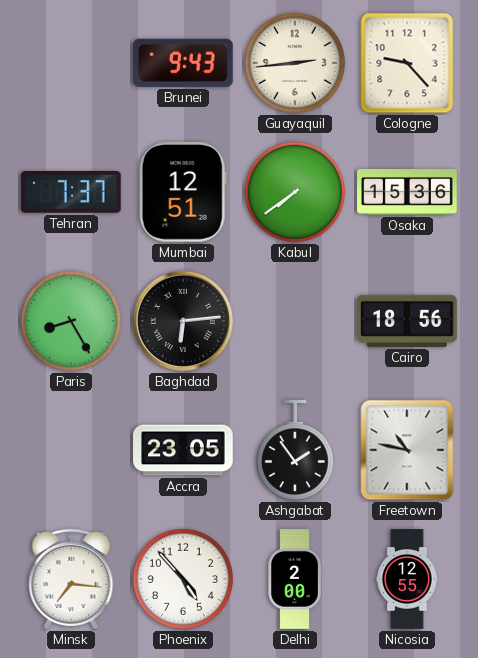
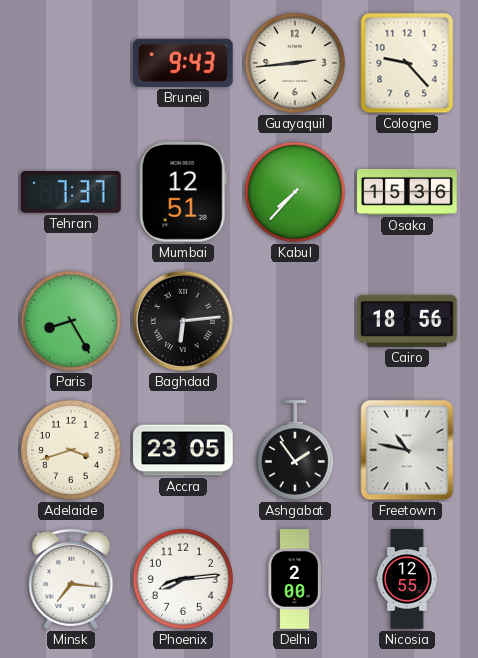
Kabul: 7:39 -> 7:37 (295, 192)
Adelaide: none -> 3:42 (71, 450)
Phoenix: 4:53 -> 8:14 (183, 579)
